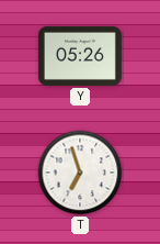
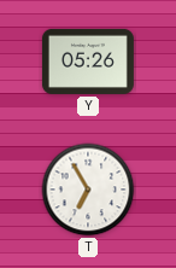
T: 6:57 -> 6:55 (88, 190)
